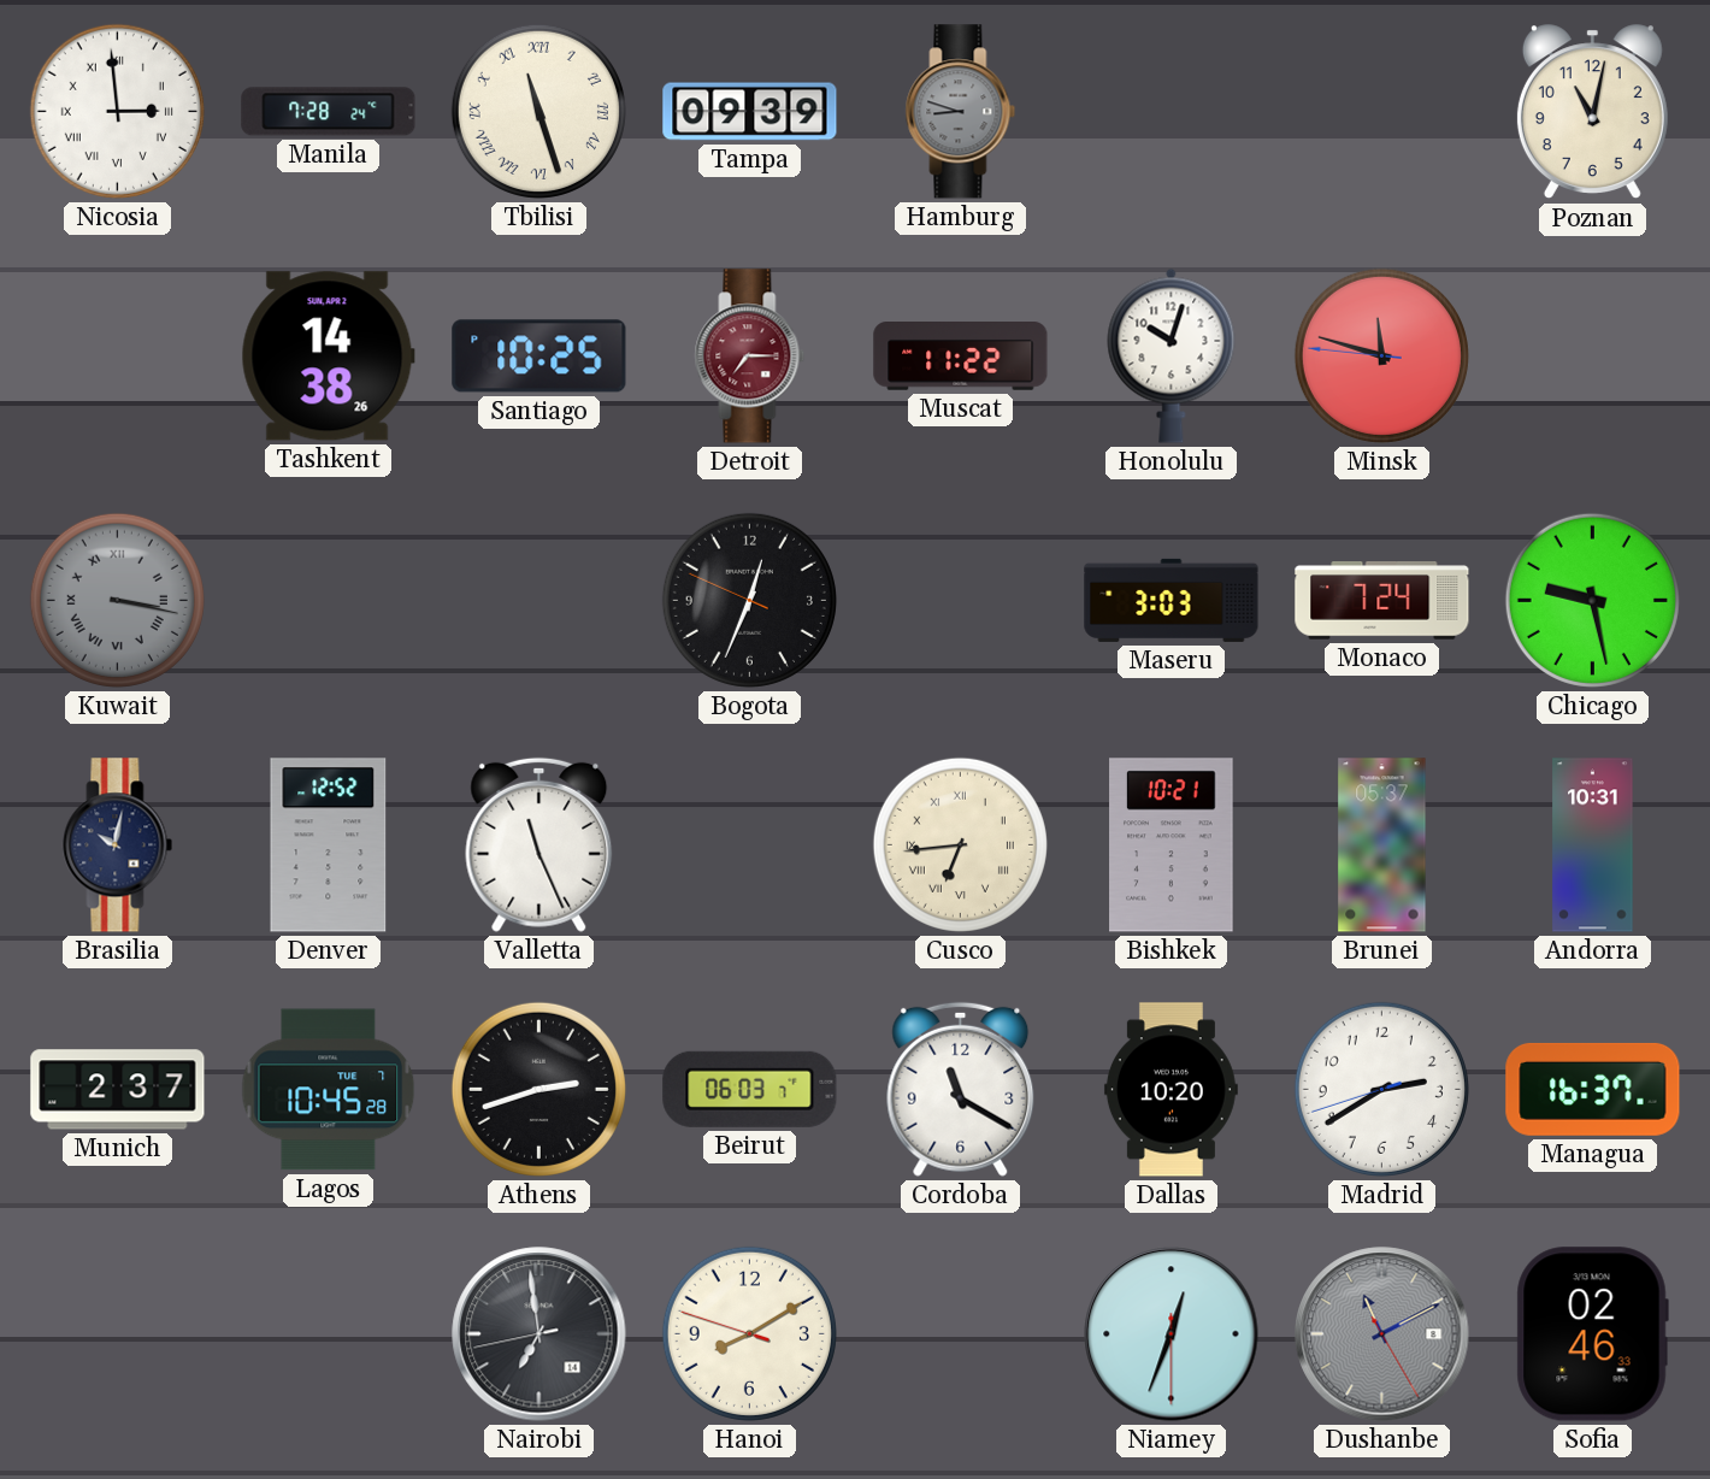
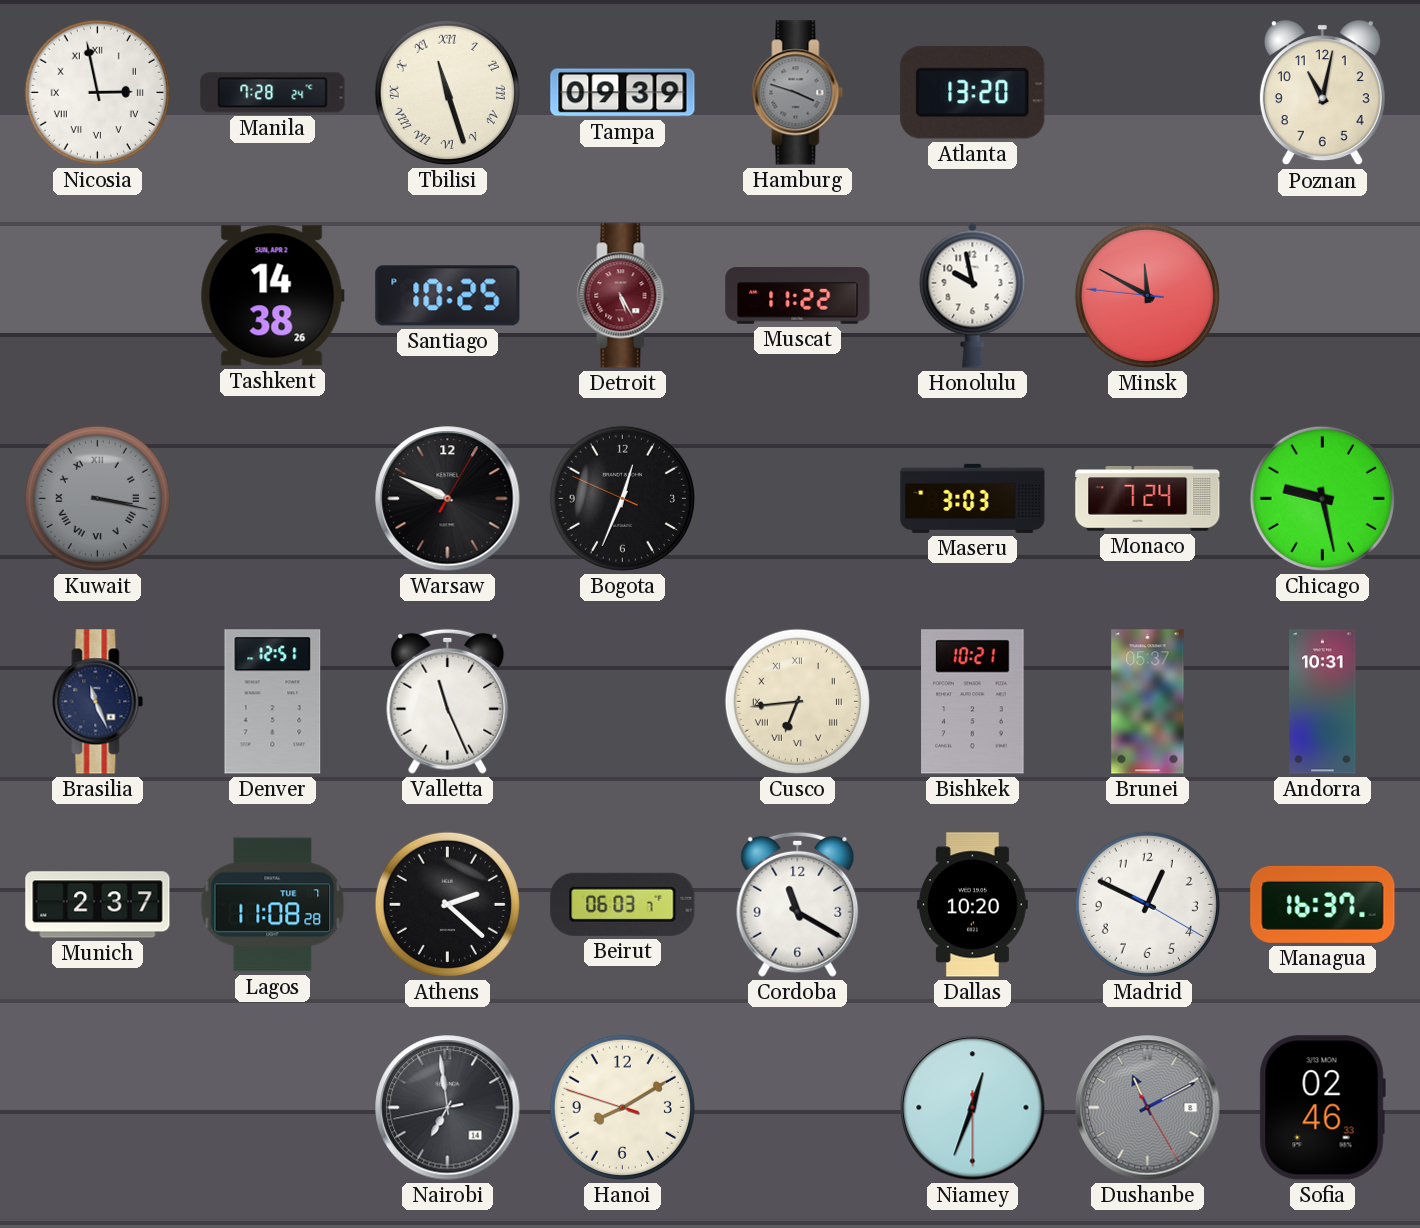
Nicosia: 2:59 -> 2:58 (97, 92)
Hamburg: 8:48 -> 3:48 (798, 93)
Atlanta: none -> 13:20 (973, 93)
Detroit: 7:15 -> 5:25 (623, 296)
Honolulu: 10:03 -> 9:58 (973, 295)
Minsk: 11:47 -> 11:49 (1147, 295)
Warsaw: none -> 9:49 (448, 499)
Brasilia: 10:02 -> 11:26 (98, 702)
Denver: 12:52 -> 12:51 (273, 702)
Lagos: 10:45 -> 11:08 (273, 905)
Athens: 2:42 -> 2:22 (447, 904)
Madrid: 2:39 -> 12:49 (1147, 904)
